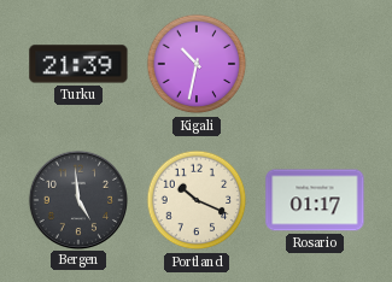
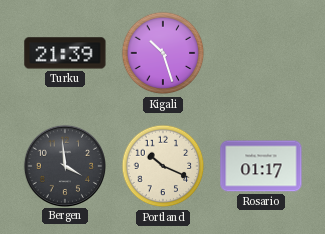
Kigali: 10:32 -> 10:27 (163, 53)
Bergen: 4:59 -> 3:59 (64, 165)
